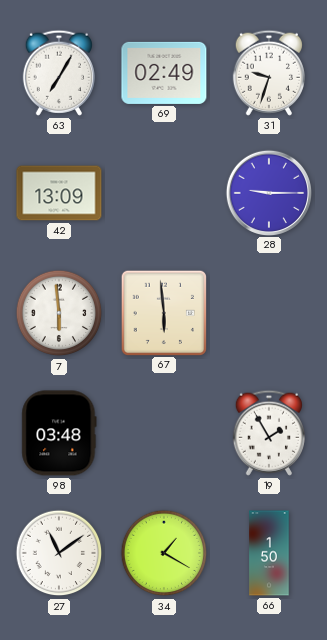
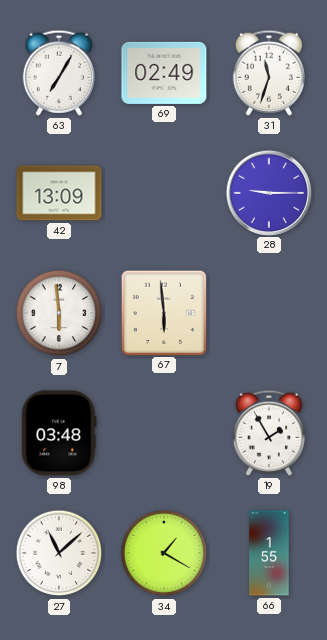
31: 9:33 -> 11:33 (269, 73)
27: 11:09 -> 11:08 (59, 553)
66: 1:50 -> 1:55 (269, 553)
